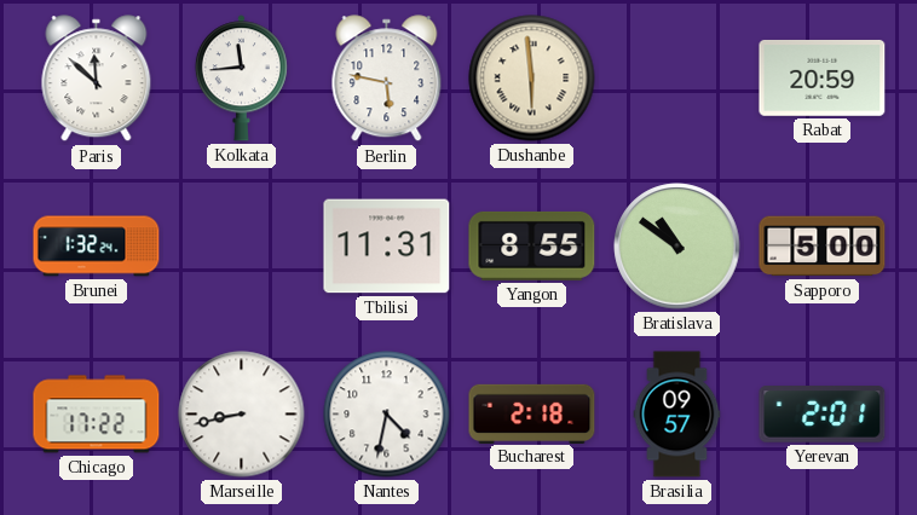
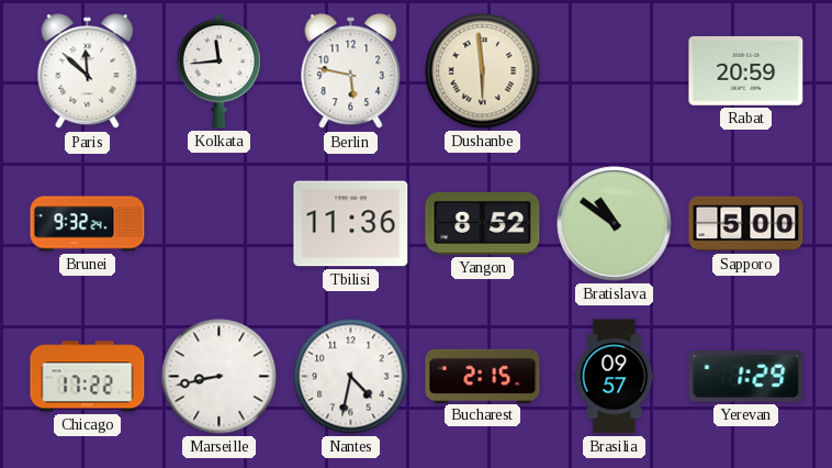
Brunei: 1:32 -> 9:32 (88, 224)
Tbilisi: 11:31 -> 11:36 (351, 224)
Yangon: 8:55 -> 8:52 (483, 223)
Bucharest: 2:18 -> 2:15 (483, 376)
Yerevan: 2:01 -> 1:29 (746, 377)
